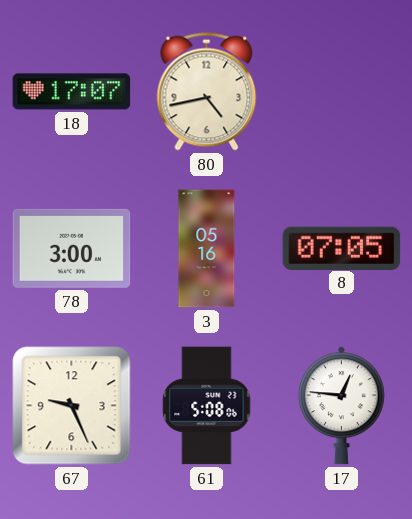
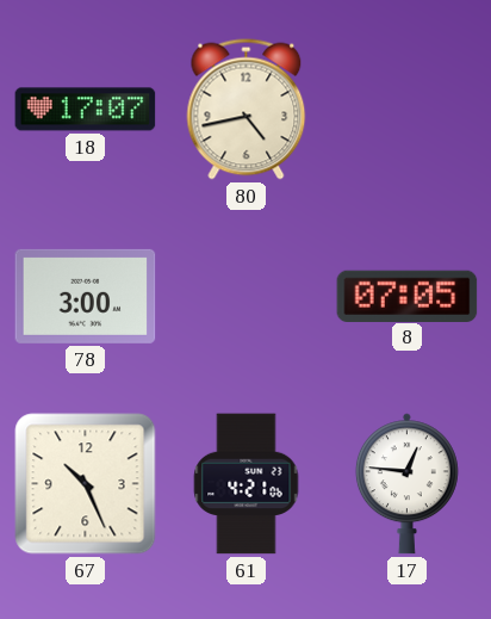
3: 05:16 -> none (207, 249)
67: 9:26 -> 10:26 (86, 484)
61: 5:08 -> 4:21 (247, 484)
